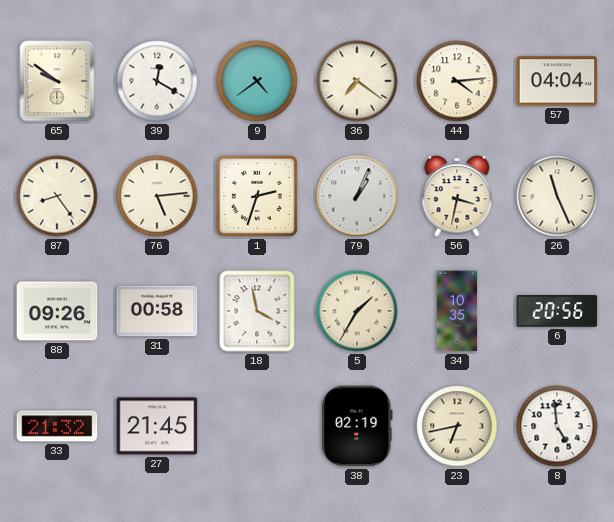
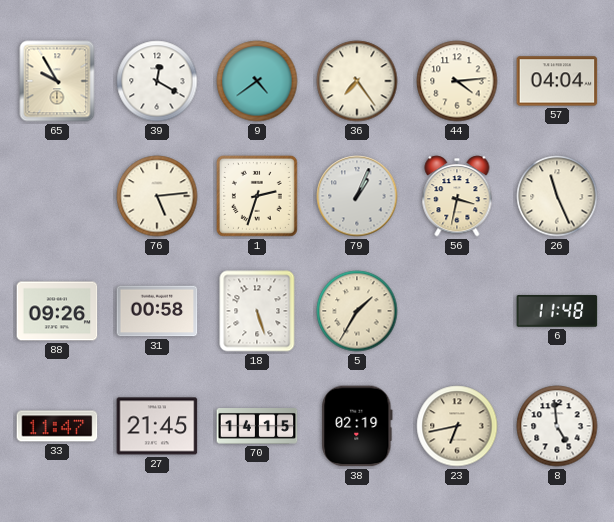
65: 9:51 -> 9:55 (57, 81)
36: 7:21 -> 7:24 (357, 81)
87: 8:24 -> none (57, 196)
18: 3:58 -> 5:27 (257, 311)
34: 10:35 -> none (457, 311)
6: 20:56 -> 11:48 (557, 311)
33: 21:32 -> 11:47 (57, 426)
70: none -> 14:15 (257, 427)
